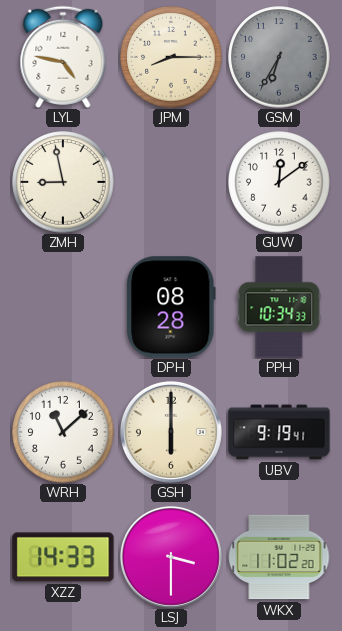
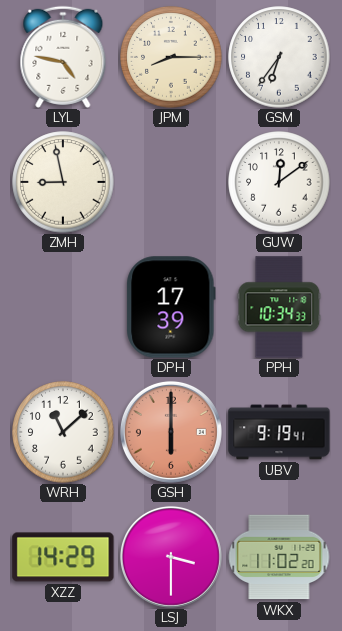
GSM: 6:35 -> 6:36 (279, 57)
GSM dial: grey -> white (279, 57)
DPH: 08:28 -> 17:39 (171, 307)
GSH dial: cream -> salmon (171, 432)
XZZ: 14:33 -> 14:29 (63, 557)
